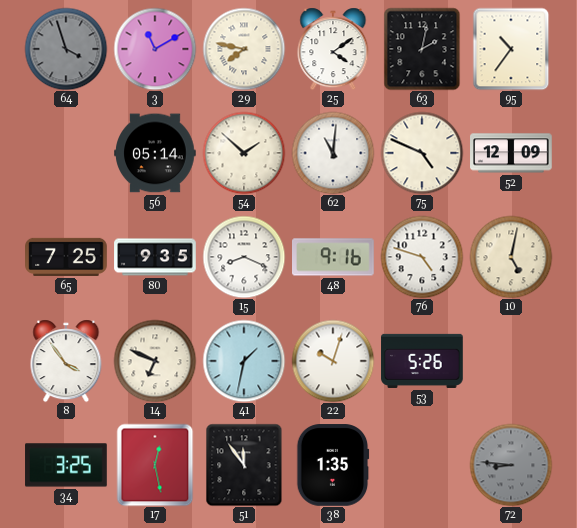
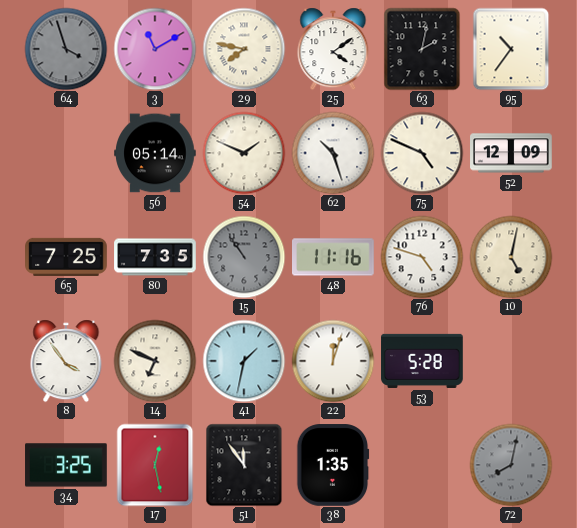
54: 1:52 -> 1:49 (244, 153)
62: 11:01 -> 10:27 (333, 153)
80: 9:35 -> 7:35 (155, 257)
15: 8:19 -> 10:54 (244, 257)
15 dial: white -> grey (244, 257)
48: 9:16 -> 11:16 (334, 257)
22: 10:03 -> 12:03 (333, 361)
53: 5:26 -> 5:28 (422, 361)
72: 8:46 -> 8:02 (511, 465)
